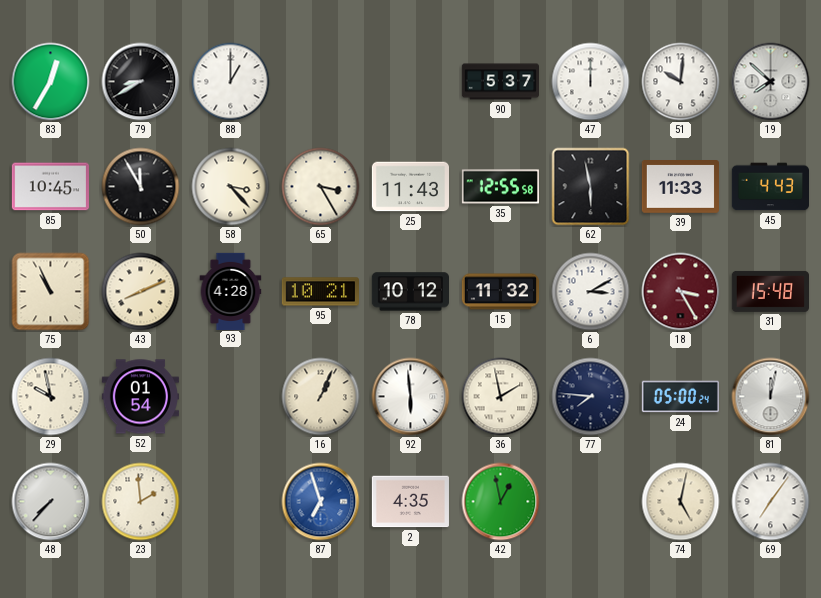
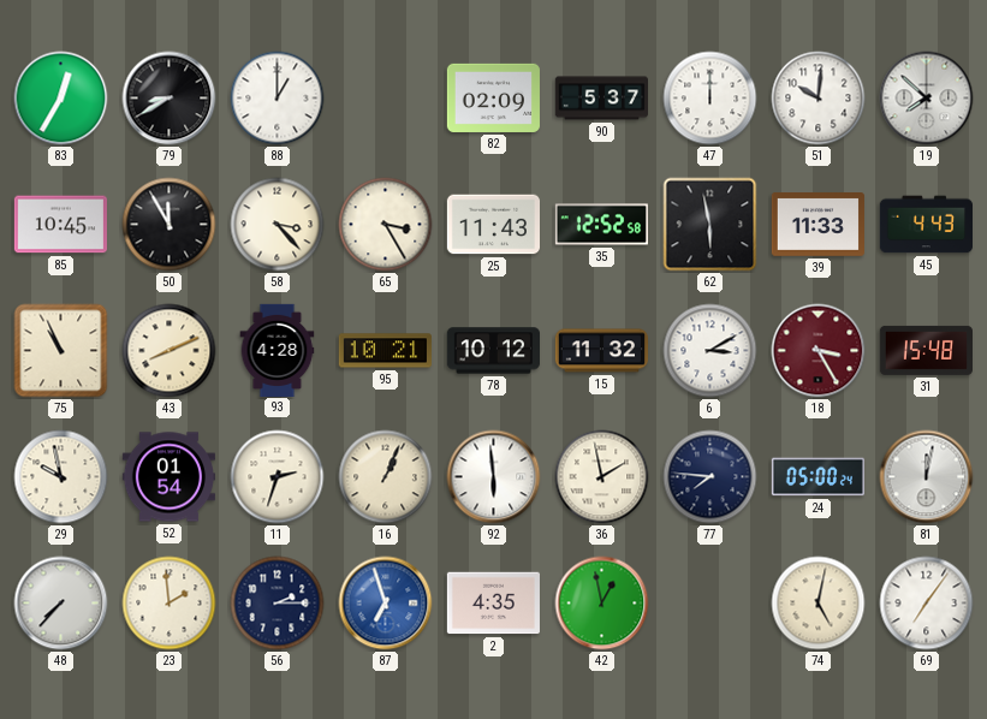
82: none -> 02:09 (493, 97)
35: 12:55 -> 12:52 (601, 225)
11: none -> 2:33 (278, 477)
56: none -> 2:15 (278, 604)
